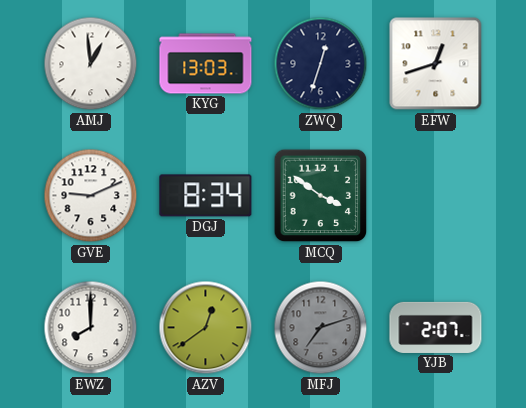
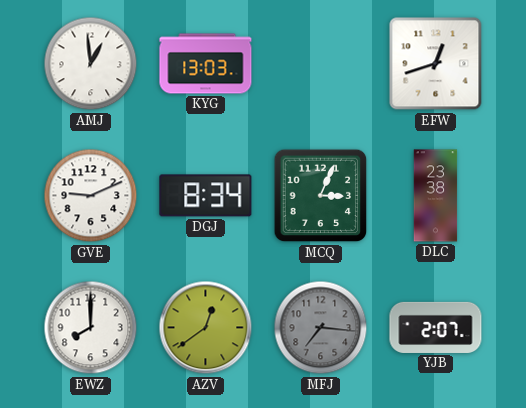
ZWQ: 12:33 -> none (321, 64)
MCQ: 3:51 -> 3:04 (321, 196)
DLC: none -> 23:38 (436, 196)
MFJ: 7:12 -> 7:16 (321, 328)
